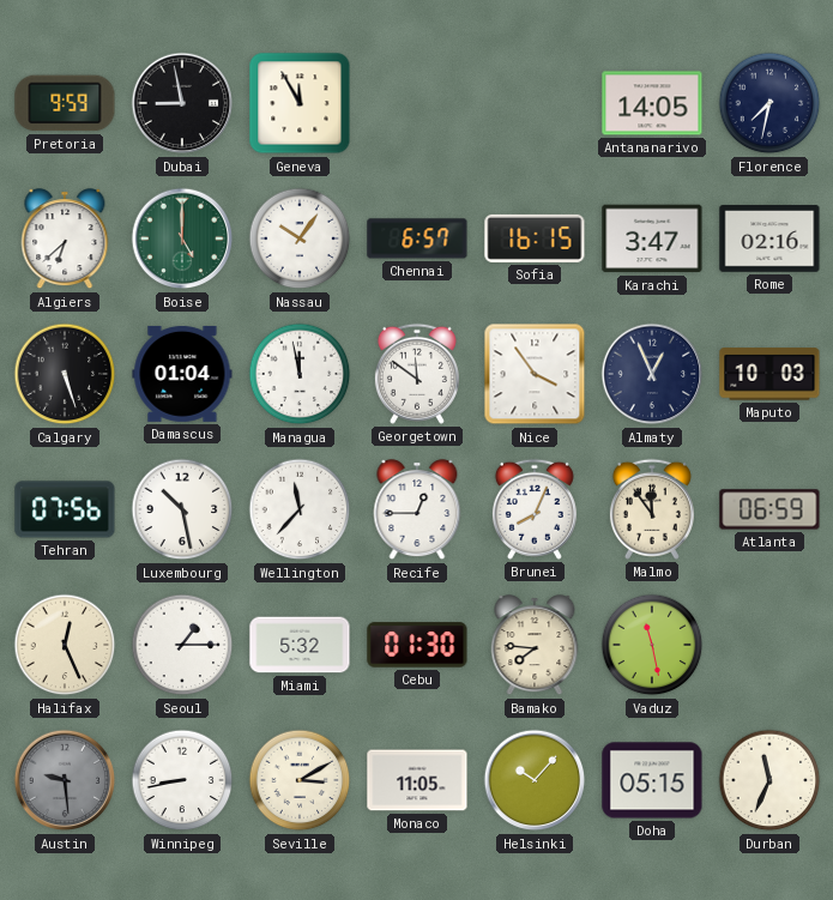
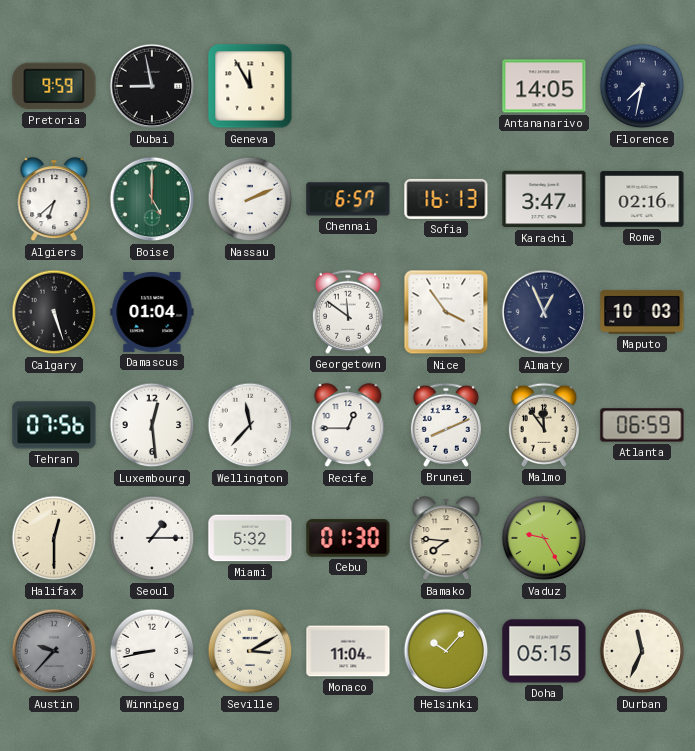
Nassau: 10:06 -> 2:11 (250, 199)
Sofia: 16:15 -> 16:13 (446, 199)
Managua: 11:58 -> none (300, 374)
Luxembourg: 10:28 -> 12:29 (152, 425)
Brunei: 8:04 -> 8:11 (446, 425)
Halifax: 12:26 -> 12:30 (54, 538)
Vaduz: 11:28 -> 9:25 (544, 538)
Austin: 9:29 -> 9:37 (54, 651)
Monaco: 11:05 -> 11:04 (348, 651)
